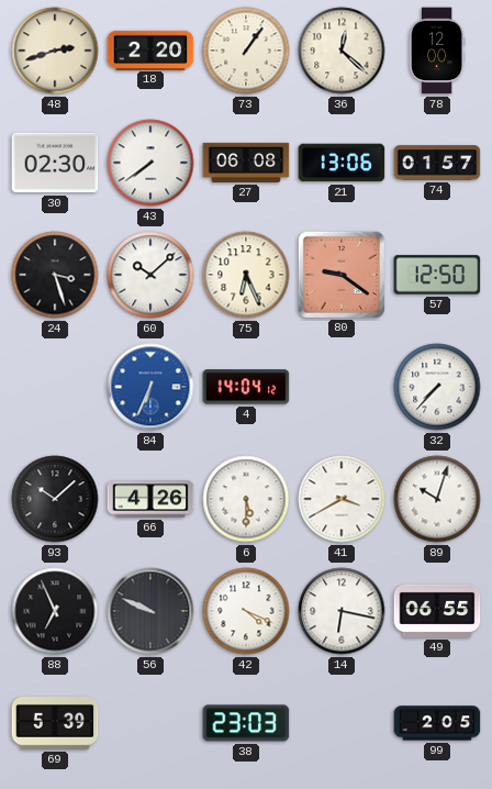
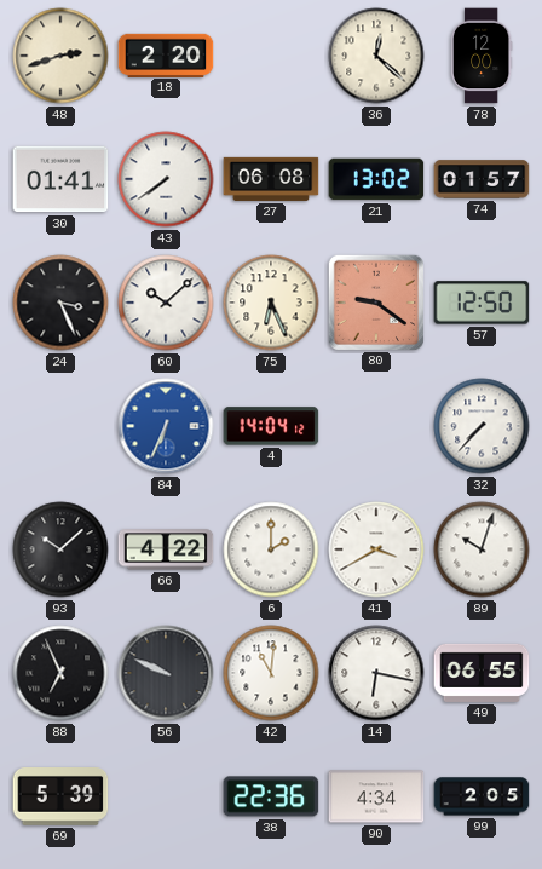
73: 1:06 -> none (246, 51)
30: 02:30 -> 01:41 (60, 179)
21: 13:06 -> 13:02 (376, 179)
24: 3:27 -> 3:26 (60, 303)
66: 4:26 -> 4:22 (166, 549)
6: 5:30 -> 2:00 (271, 549)
42: 4:19 -> 11:01 (271, 673)
38: 23:03 -> 22:36 (271, 796)
90: none -> 4:34 (376, 796)
